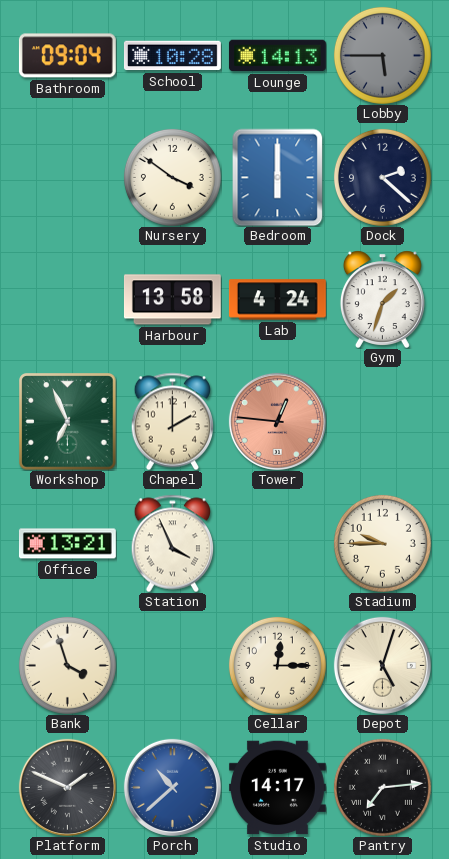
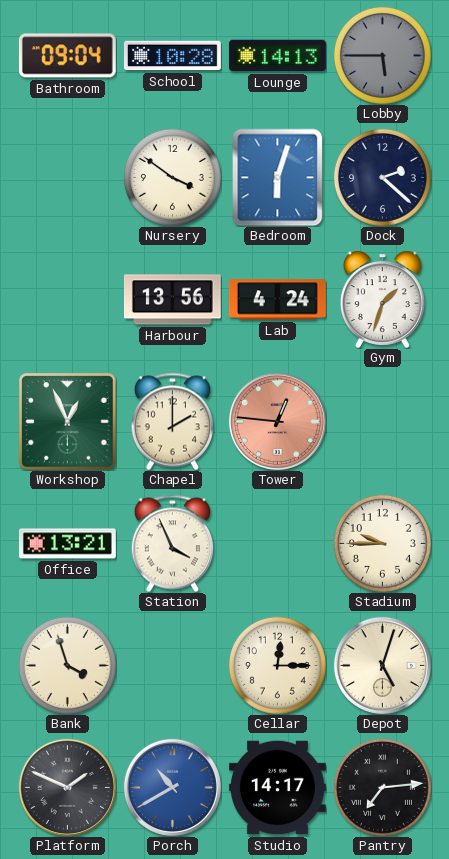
Bedroom: 6:00 -> 6:03 (278, 177)
Harbour: 13:58 -> 13:56 (172, 300)
Workshop: 6:56 -> 12:56 (67, 421)
Porch: 10:38 -> 10:40 (172, 787)
